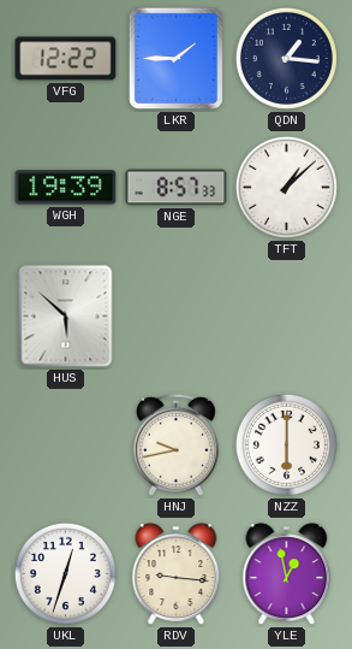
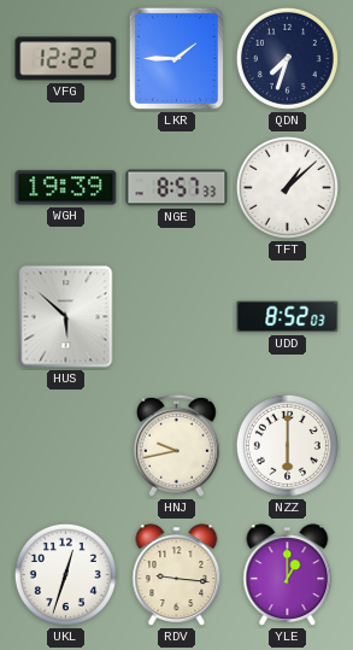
QDN: 1:16 -> 7:33 (287, 58)
UDD: none -> 8:52 (288, 317)
YLE: 12:58 -> 1:00 (288, 575)
